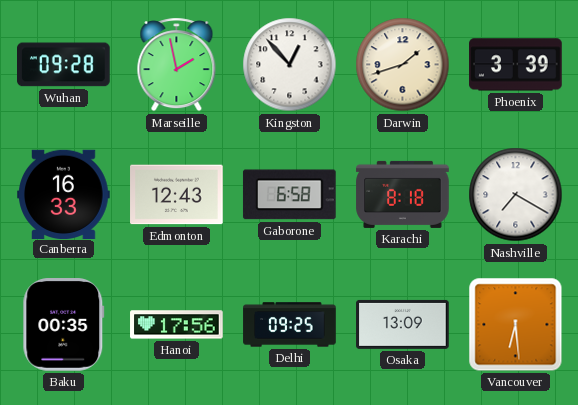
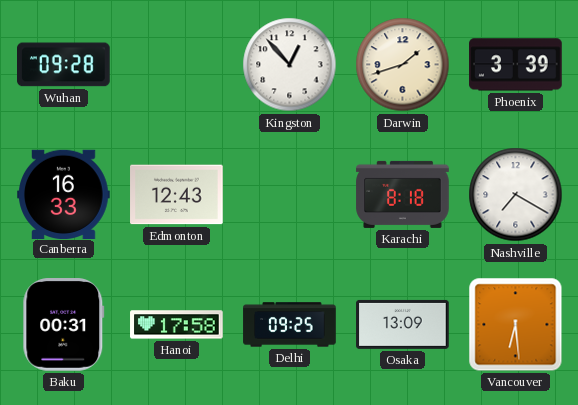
Marseille: 1:58 -> none (177, 65)
Gaborone: 6:58 -> none (289, 195)
Baku: 00:35 -> 00:31 (64, 325)
Hanoi: 17:56 -> 17:58 (177, 325)
